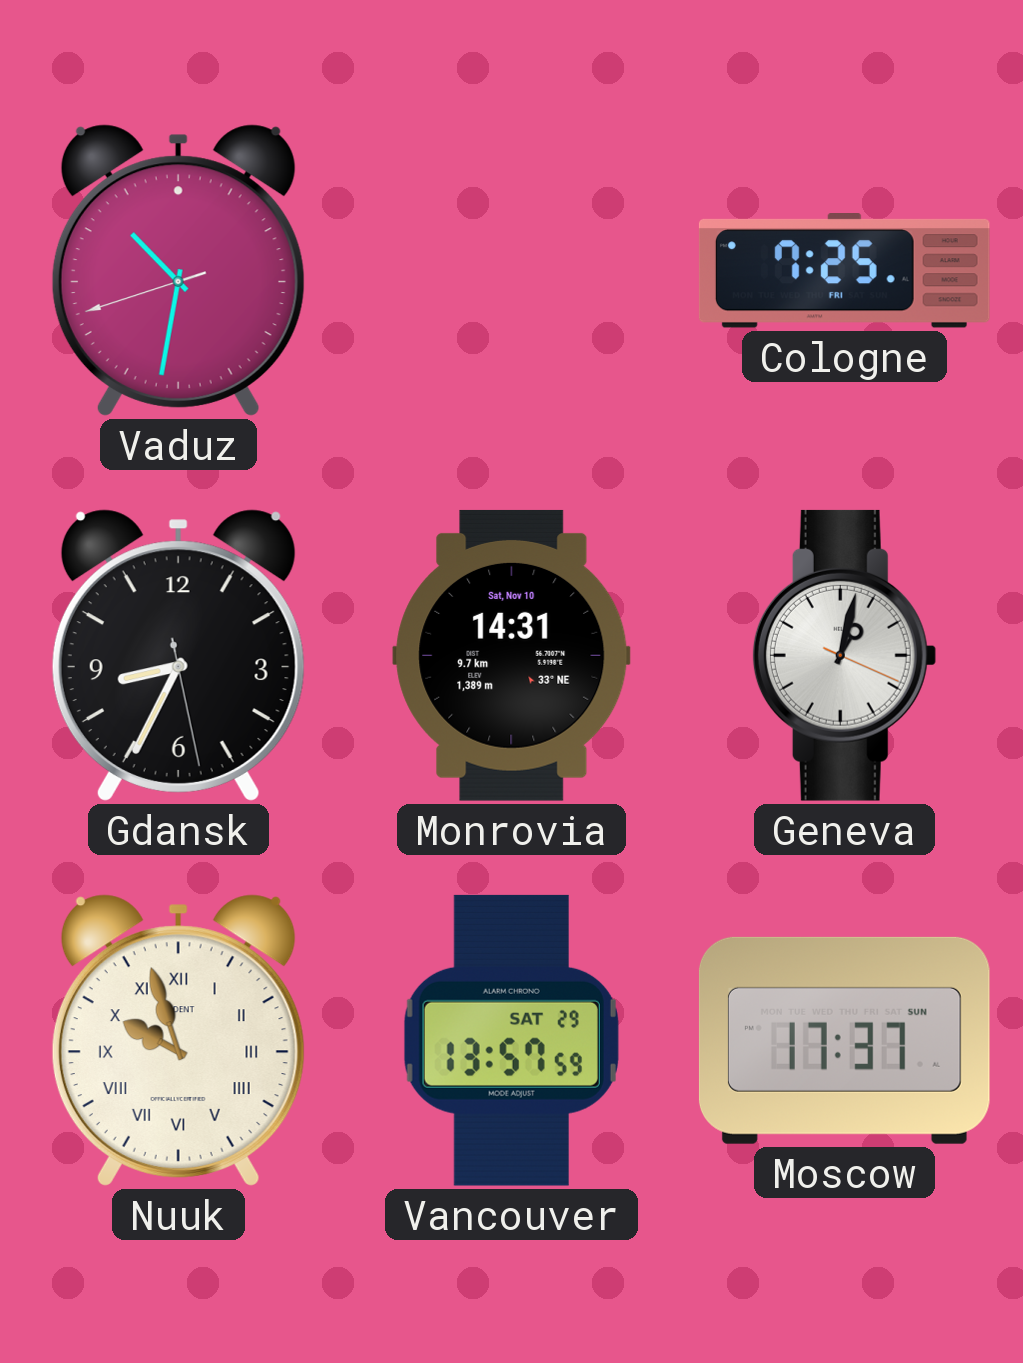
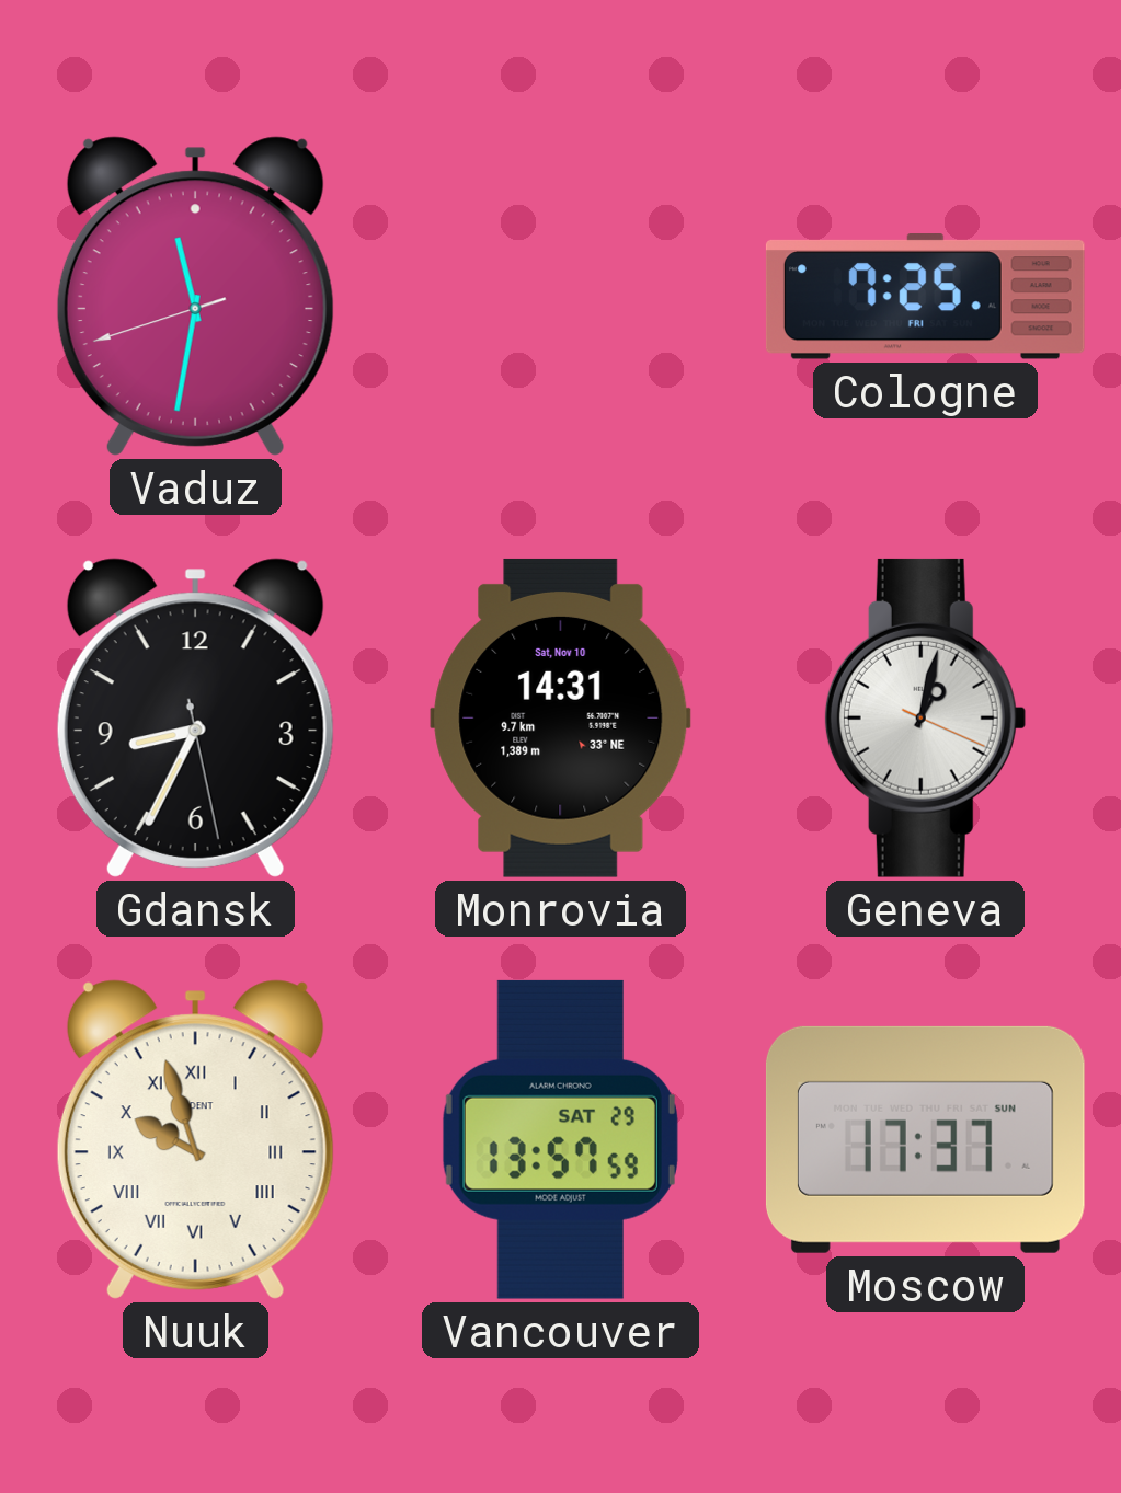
Vaduz: 10:31 -> 11:31 (195, 296)
